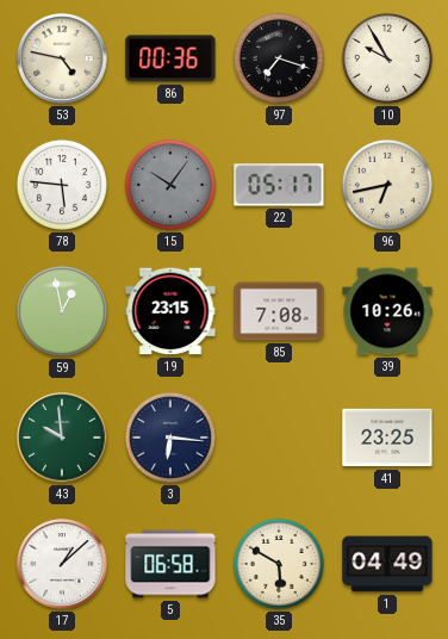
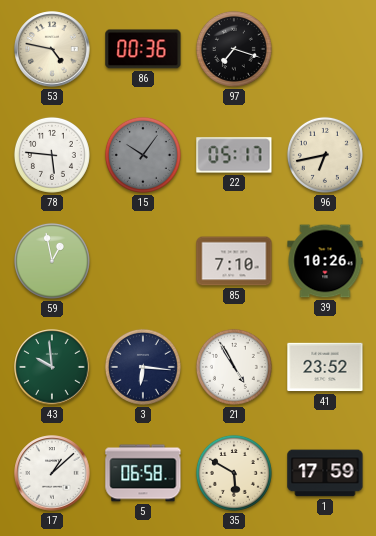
10: 9:55 -> none (387, 58)
19: 23:15 -> none (170, 311)
85: 7:08 -> 7:10 (234, 261)
21: none -> 4:55 (234, 367)
41: 23:25 -> 23:52 (325, 367)
1: 04:49 -> 17:59 (325, 473)
